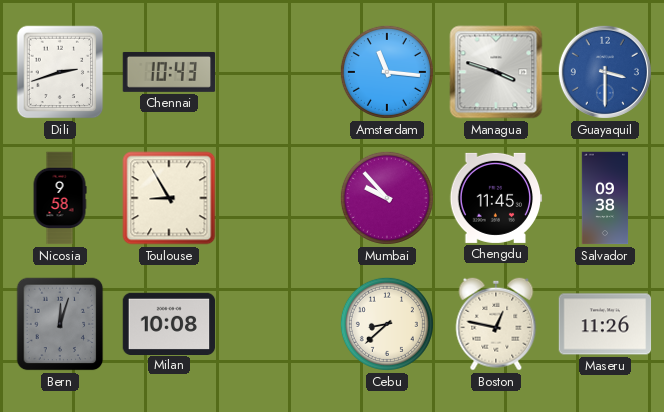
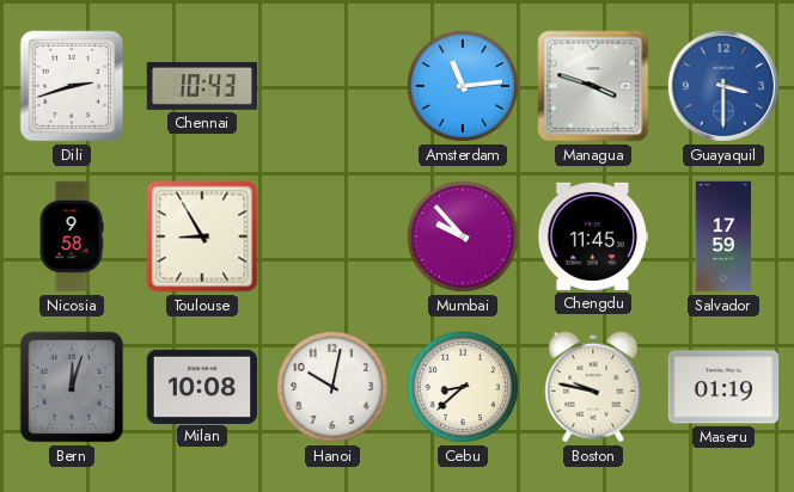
Amsterdam: 11:16 -> 11:14 (463, 86)
Salvador: 09:38 -> 17:59 (723, 236)
Hanoi: none -> 10:02 (332, 387)
Boston: 12:47 -> 9:47 (593, 387)
Maseru: 11:26 -> 01:19 (723, 387)
